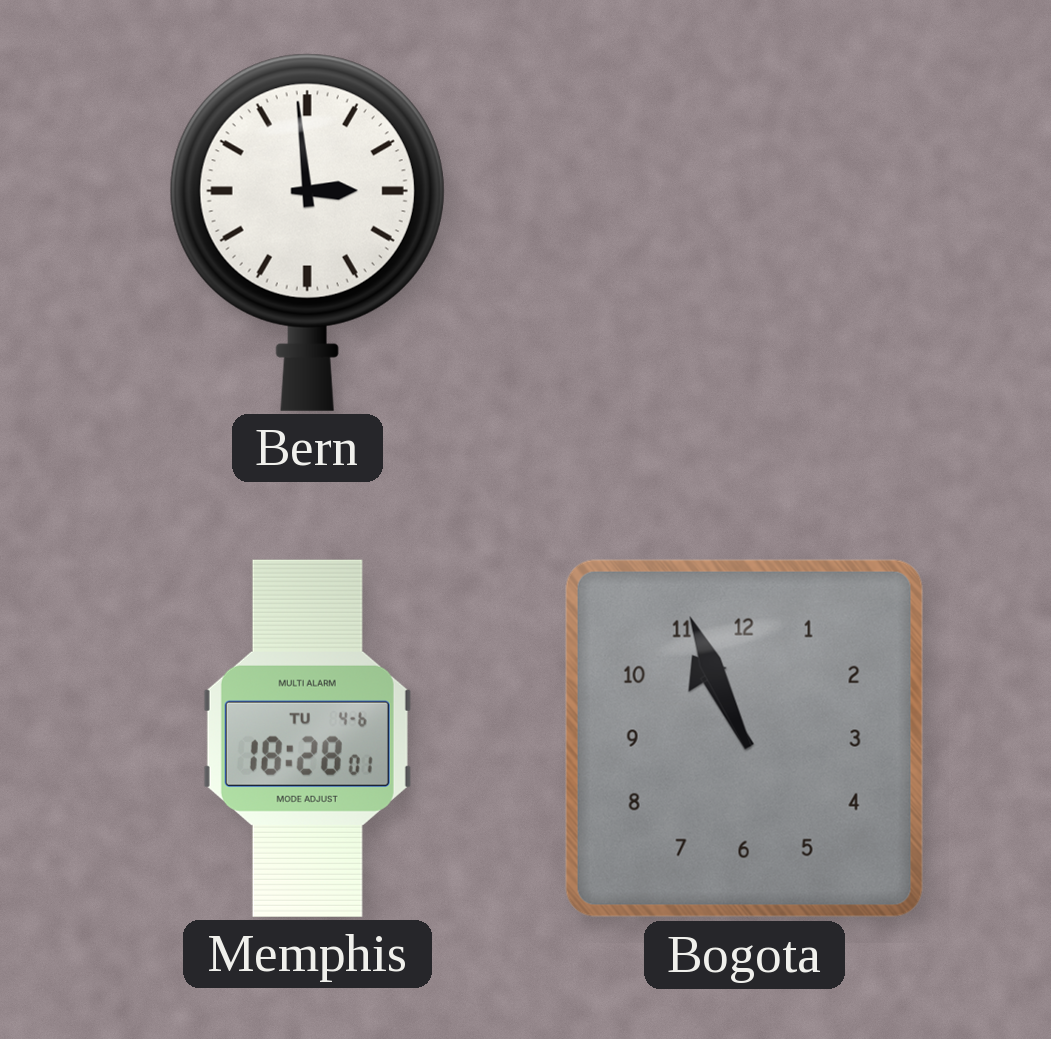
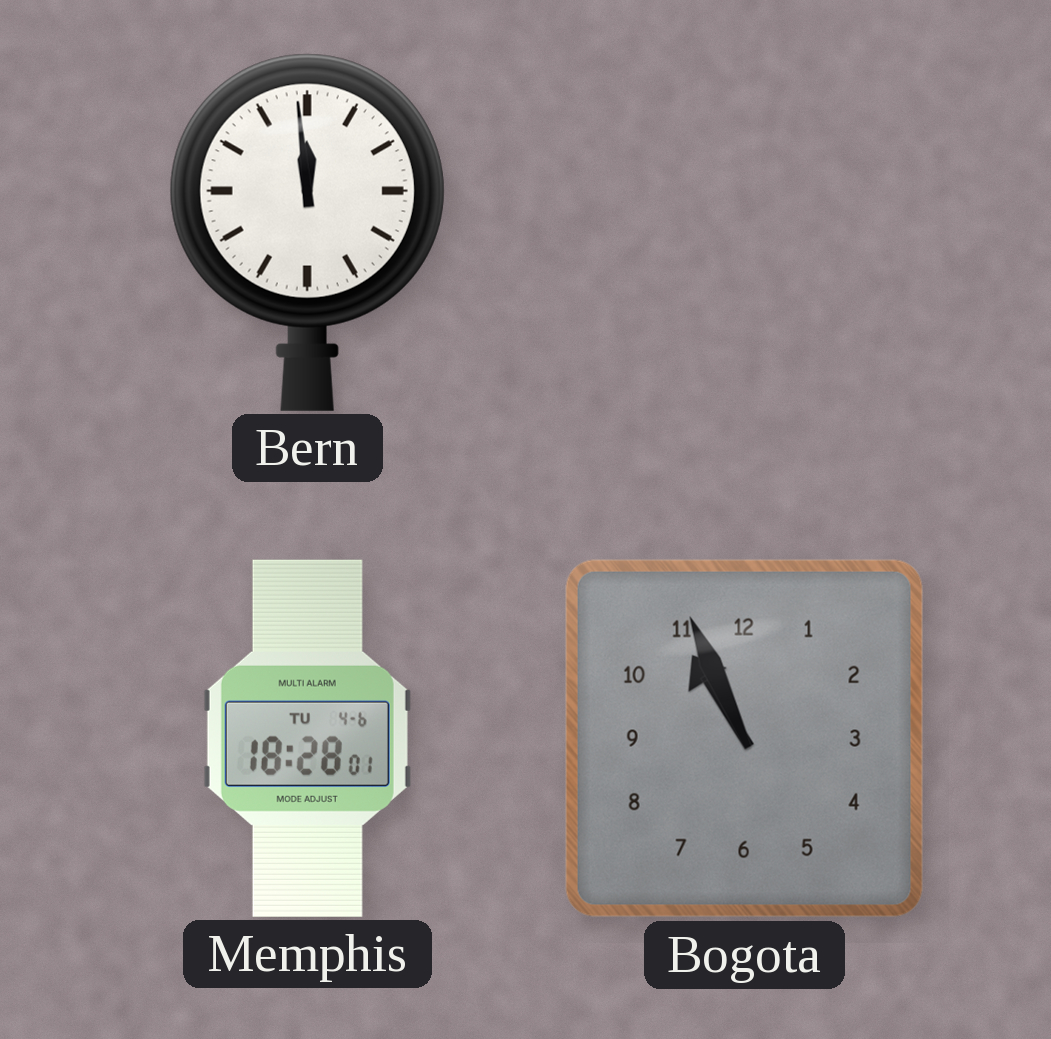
Bern: 2:59 -> 11:59 (307, 232)
